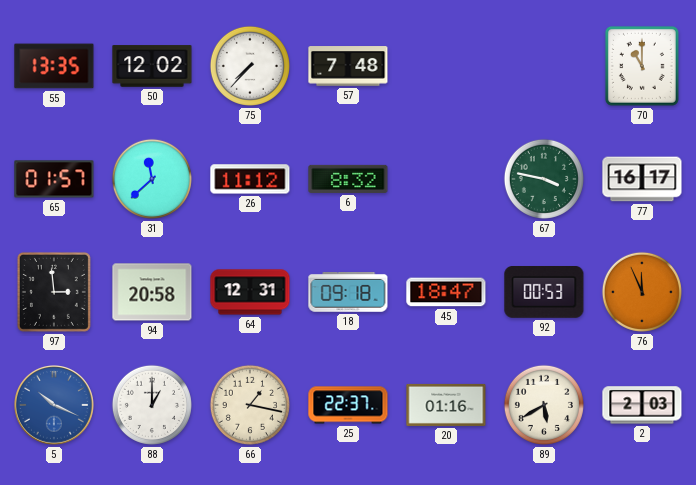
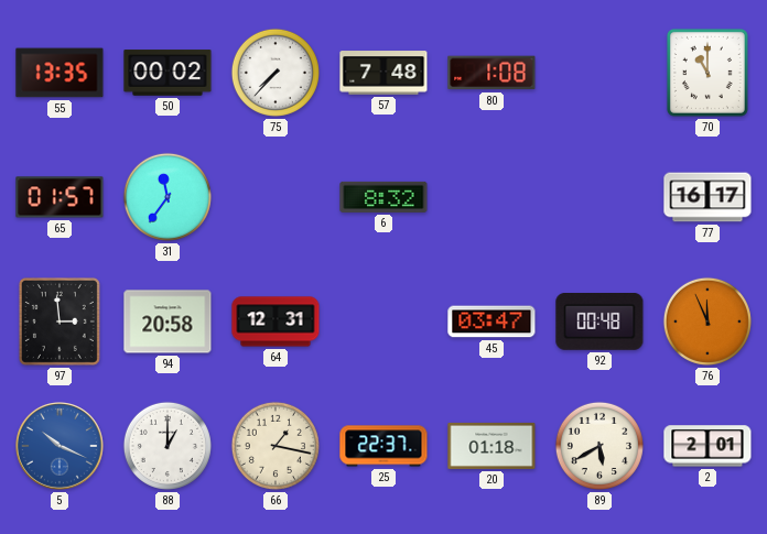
50: 12:02 -> 00:02 (168, 73)
80: none -> 1:08 (491, 73)
31: 11:38 -> 11:36 (168, 197)
26: 11:12 -> none (250, 179)
67: 3:47 -> none (544, 179)
18: 09:18 -> none (348, 293)
45: 18:47 -> 03:47 (491, 322)
92: 00:53 -> 00:48 (599, 323)
20: 01:16 -> 01:18 (491, 446)
2: 2:03 -> 2:01 (707, 446)
